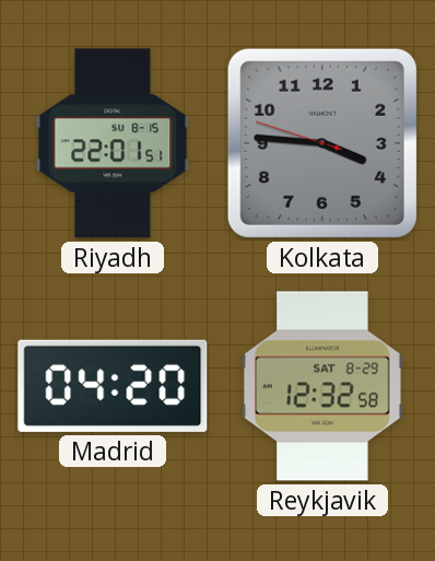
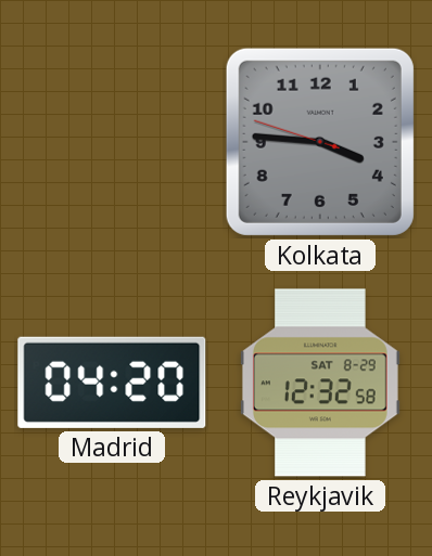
Riyadh: 22:01 -> none (113, 143)
